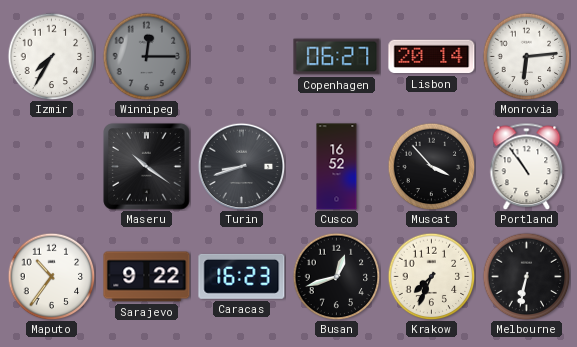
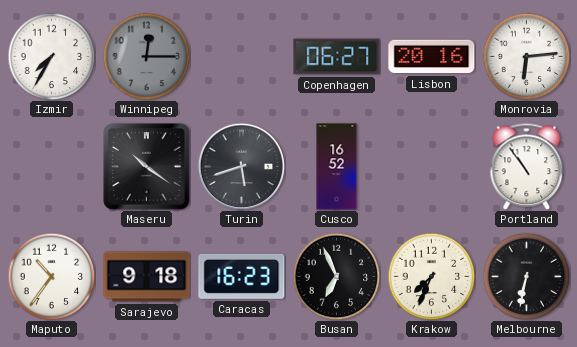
Lisbon: 20:14 -> 20:16 (432, 57)
Turin: 8:42 -> 5:42 (241, 166)
Muscat: 3:53 -> none (431, 166)
Sarajevo: 9:22 -> 9:18 (147, 277)
Busan: 12:42 -> 6:56 (336, 276)
